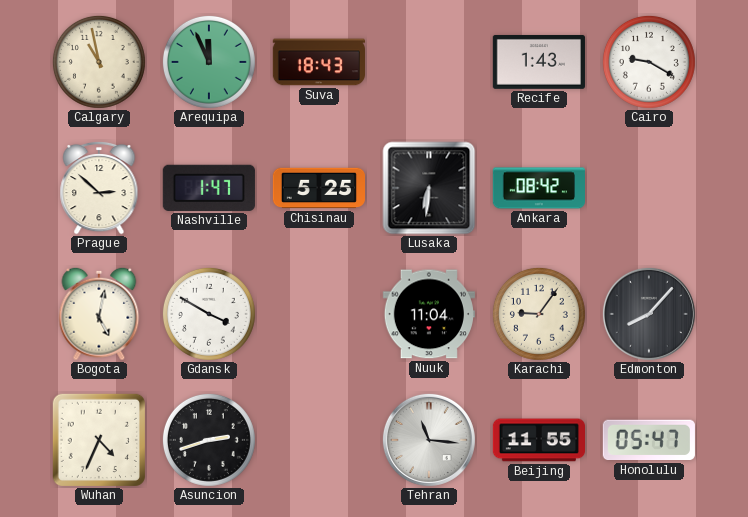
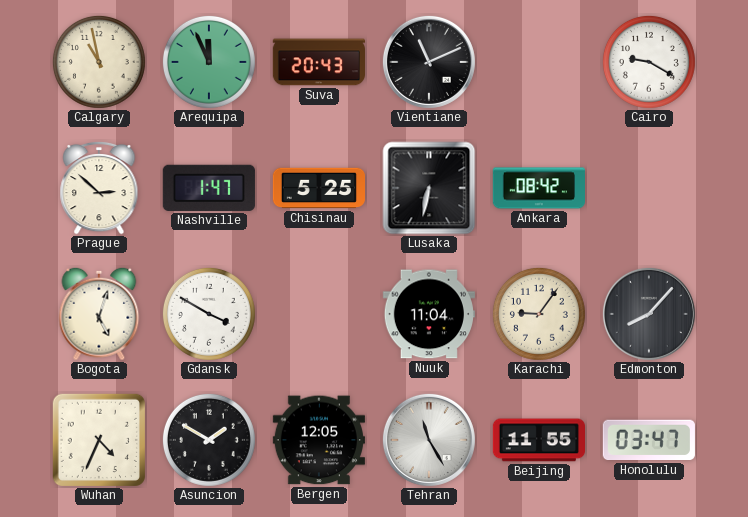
Suva: 18:43 -> 20:43 (318, 62)
Vientiane: none -> 11:11 (429, 62)
Recife: 1:43 -> none (539, 62)
Lusaka: 6:31 -> 6:32 (429, 188)
Bogota: 5:02 -> 5:03 (99, 314)
Asuncion: 2:42 -> 1:50 (209, 440)
Bergen: none -> 12:05 (319, 440)
Tehran: 11:16 -> 11:25 (429, 440)
Honolulu: 05:47 -> 03:47 (649, 440)
